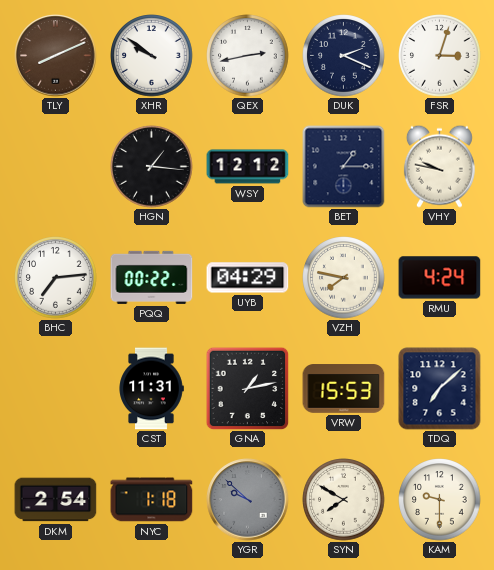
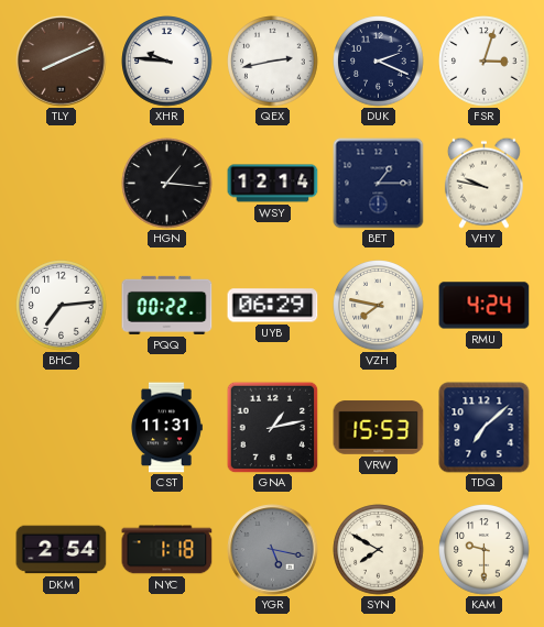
XHR: 9:51 -> 9:46 (167, 62)
WSY: 12:12 -> 12:14 (273, 184)
UYB: 04:29 -> 06:29 (273, 306)
YGR: 9:52 -> 5:17 (273, 550)
